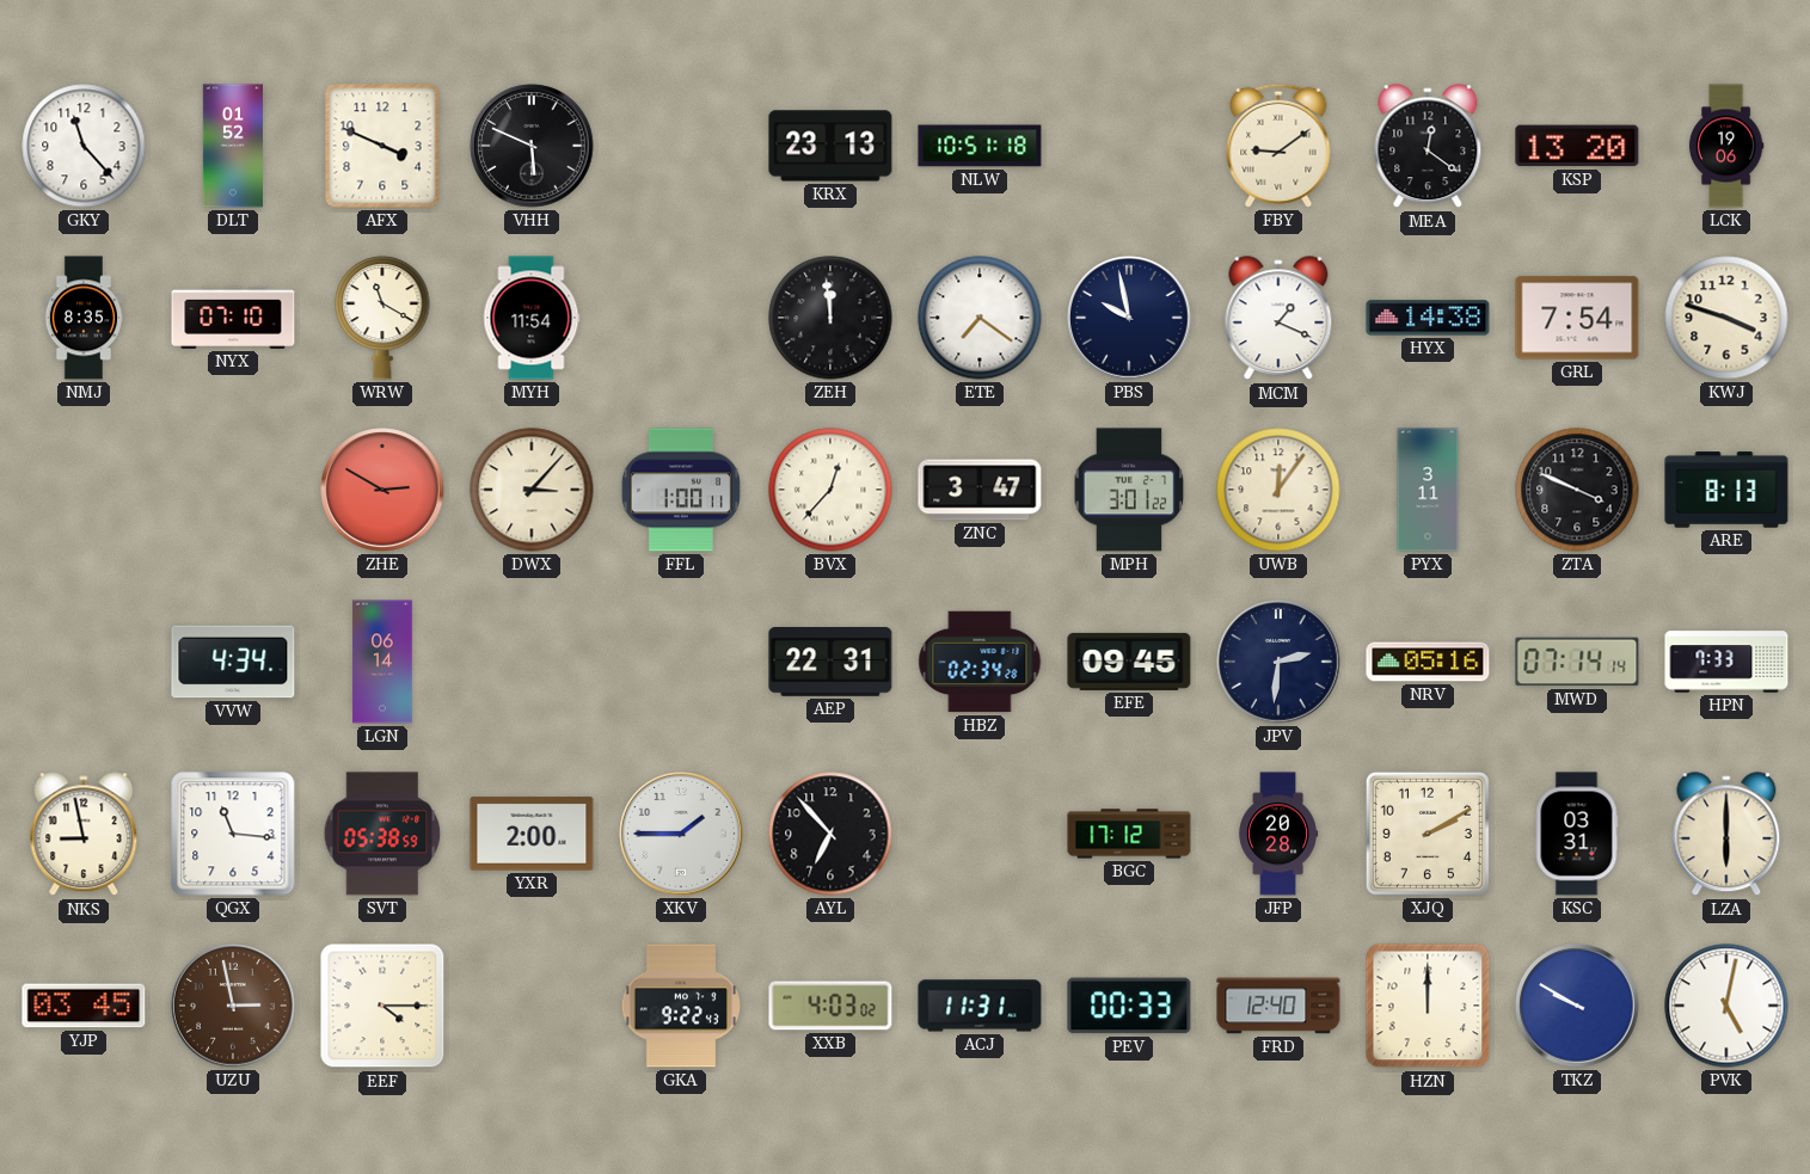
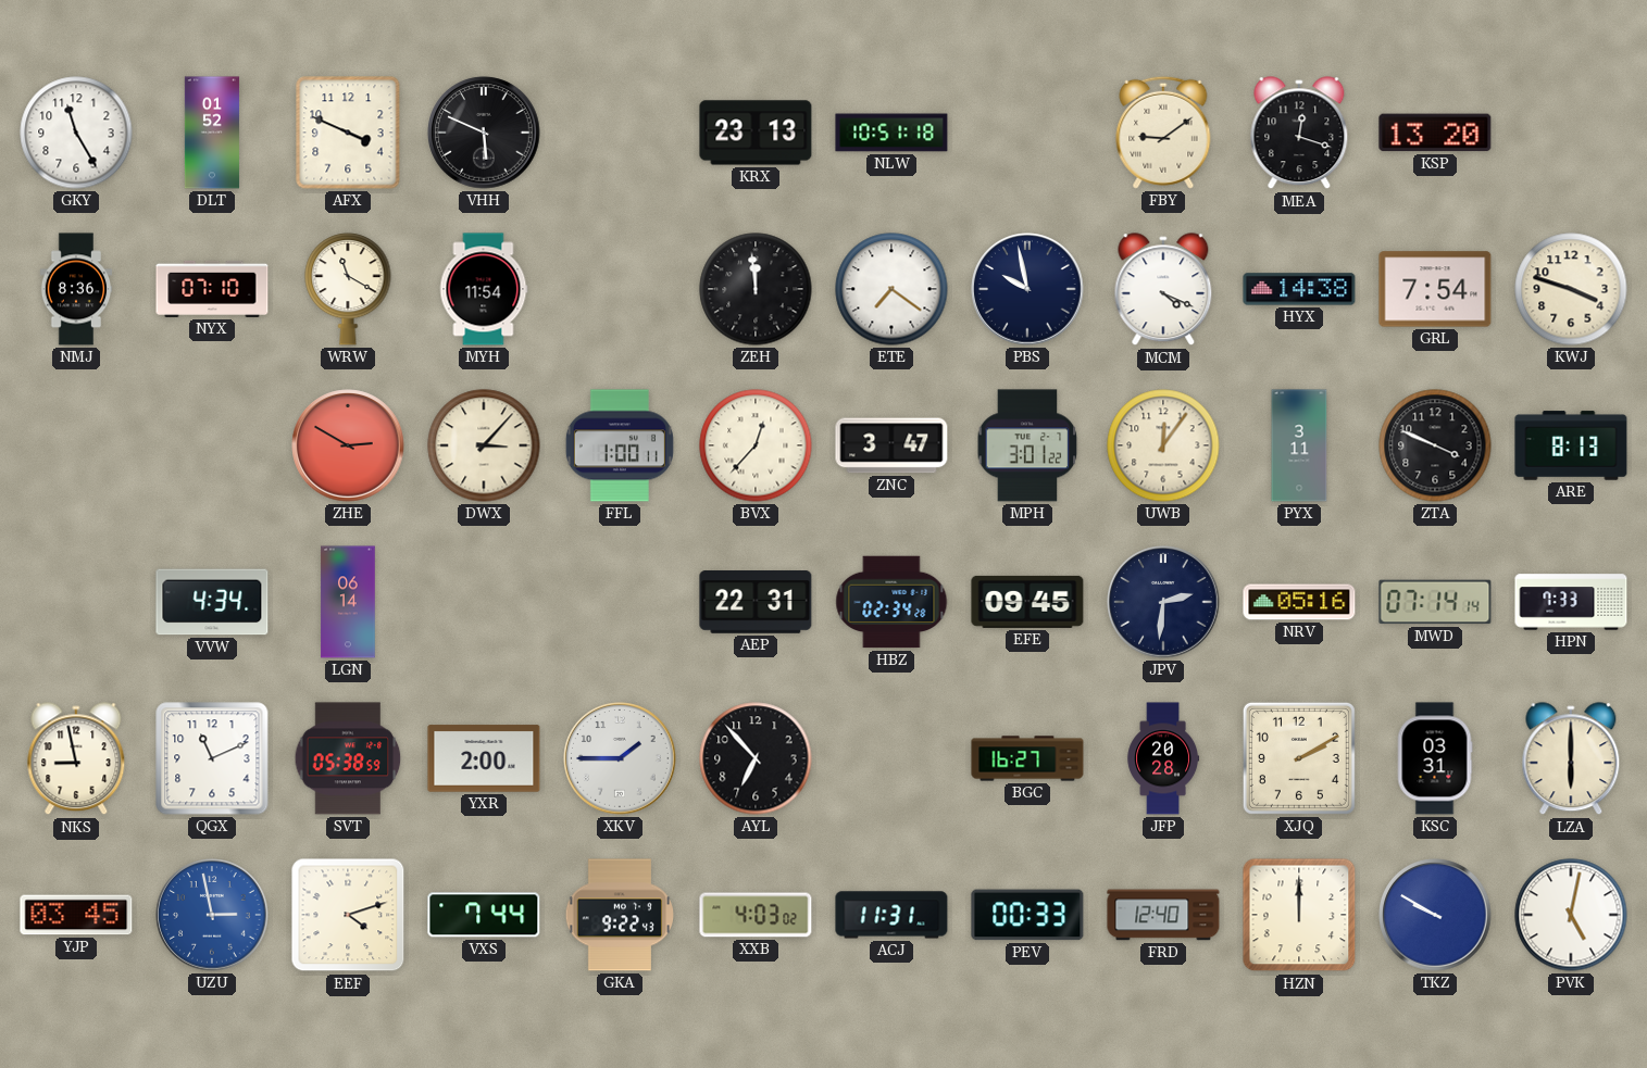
GKY: 11:23 -> 11:25 (76, 133)
MEA: 12:21 -> 12:18 (1299, 134)
LCK: 19:06 -> none (1726, 146)
NMJ: 8:35 -> 8:36 (76, 289)
MCM: 1:19 -> 4:19 (1163, 290)
QGX: 11:16 -> 11:11 (212, 758)
BGC: 17:12 -> 16:27 (1027, 758)
UZU dial: brown -> blue (212, 915)
EEF: 4:15 -> 4:12 (348, 915)
VXS: none -> 7:44 (484, 915)
